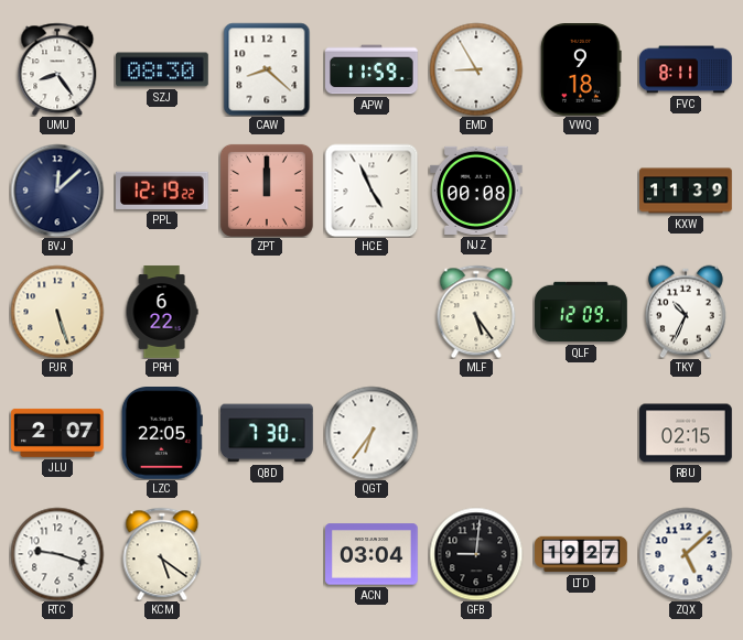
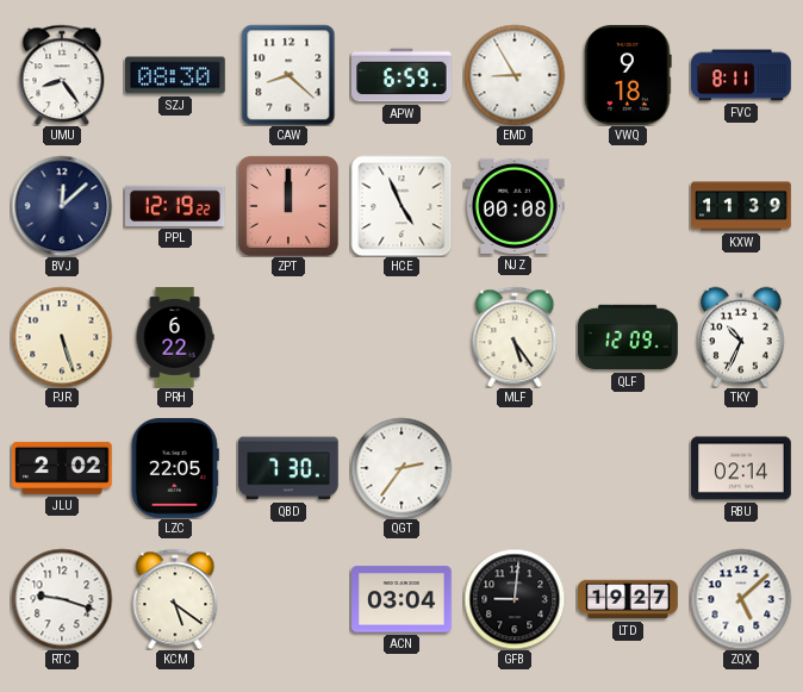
APW: 11:59 -> 6:59 (403, 75)
JLU: 2:07 -> 2:02 (63, 468)
QGT: 6:36 -> 2:36 (401, 468)
RBU: 02:15 -> 02:14 (741, 468)
